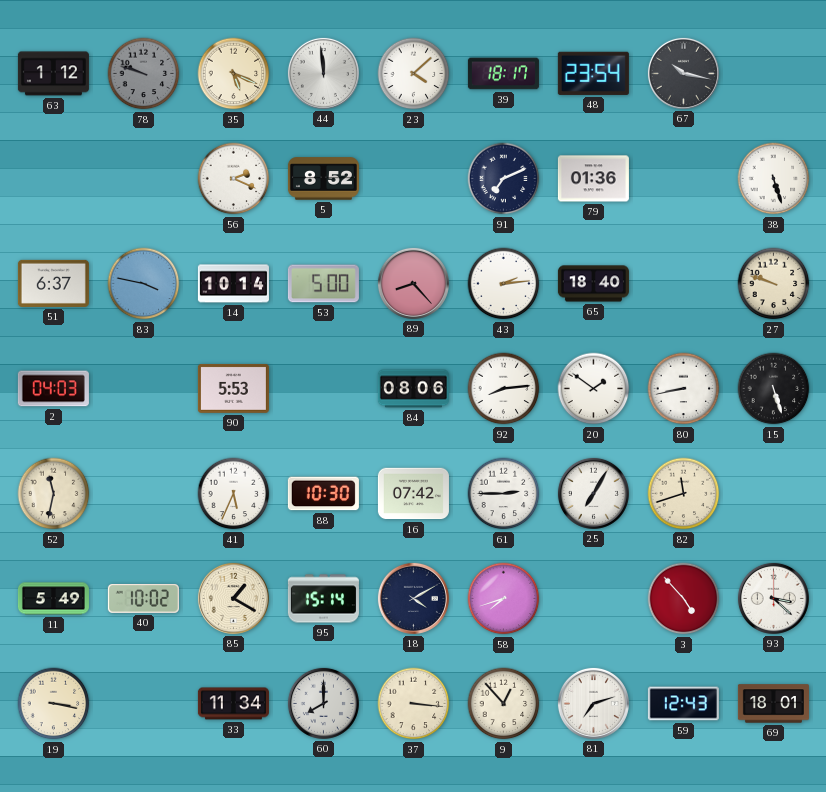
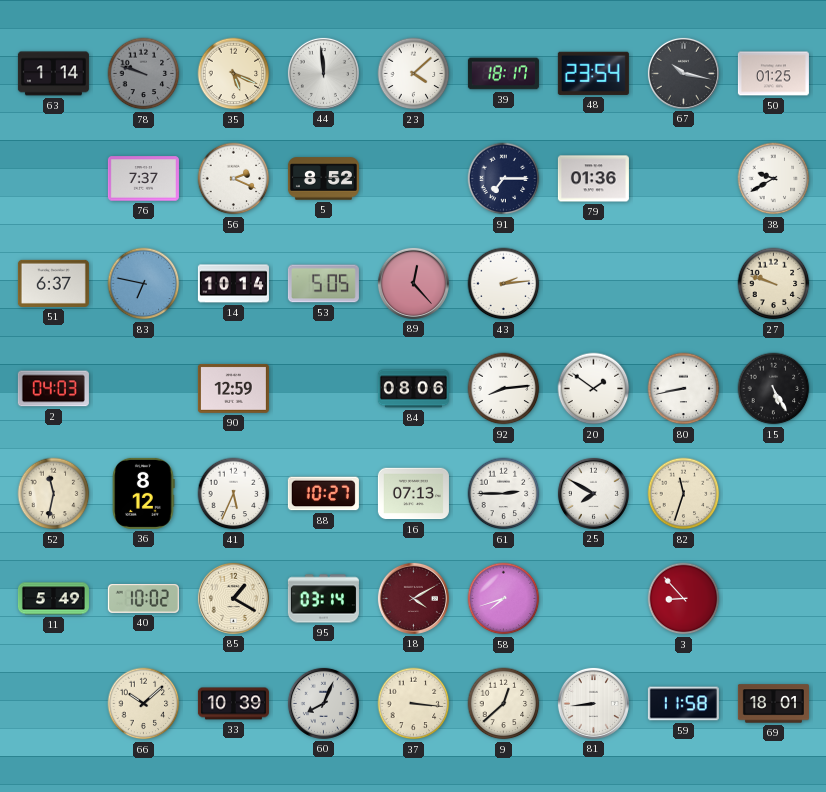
63: 1:12 -> 1:14 (53, 74)
50: none -> 01:25 (773, 74)
76: none -> 7:37 (143, 179)
91: 7:11 -> 7:15 (504, 179)
38: 5:27 -> 9:40 (774, 179)
83: 3:47 -> 6:47 (144, 284)
53: 5:00 -> 5:05 (323, 284)
89: 8:23 -> 12:23 (413, 283)
65: 18:40 -> none (593, 284)
90: 5:53 -> 12:59 (233, 388)
15: 5:27 -> 5:25 (774, 389)
36: none -> 8:12 (144, 493)
88: 10:30 -> 10:27 (323, 494)
16: 07:42 -> 07:13 (413, 494)
25: 7:05 -> 7:50 (593, 493)
82: 11:42 -> 11:33 (684, 494)
95: 15:14 -> 03:14 (323, 599)
18 dial: navy -> burgundy (413, 598)
3: 4:53 -> 8:53 (684, 599)
93: 3:22 -> none (773, 598)
19: 3:17 -> none (54, 704)
66: none -> 10:08 (144, 704)
33: 11:34 -> 10:39 (233, 704)
60: 8:00 -> 8:04 (323, 703)
9: 12:53 -> 12:38 (504, 704)
81: 7:12 -> 8:44 (593, 703)
59: 12:43 -> 11:58 (683, 704)
